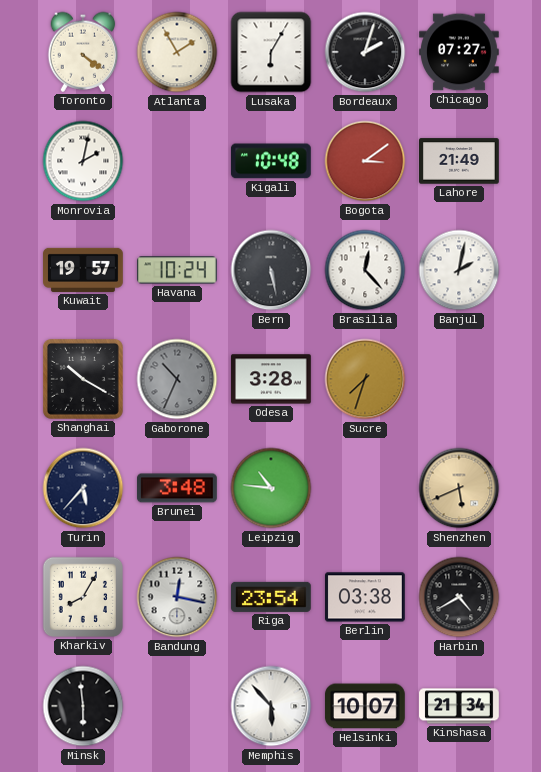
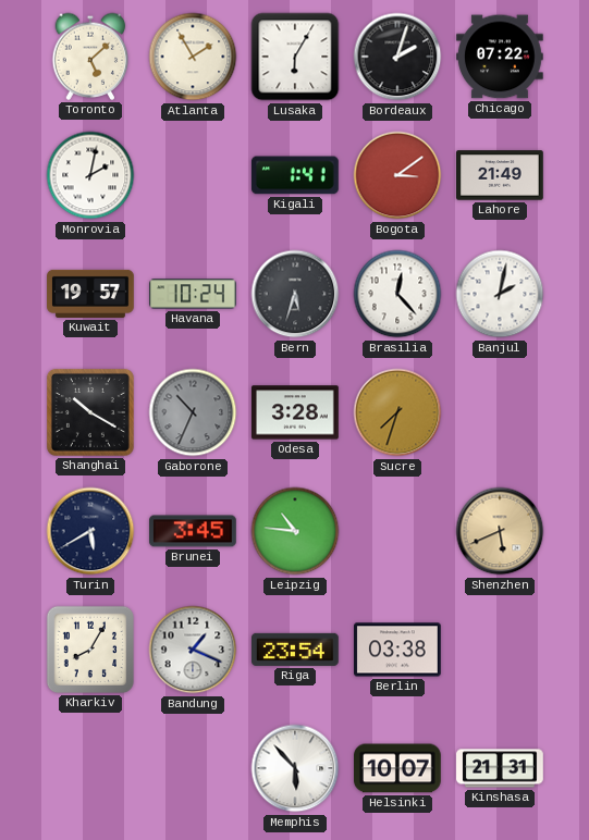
Toronto: 4:21 -> 5:08 (90, 57)
Chicago: 07:27 -> 07:22 (501, 57)
Kigali: 10:48 -> 1:41 (295, 175)
Bern: 5:28 -> 5:33 (295, 294)
Turin: 5:37 -> 5:40 (90, 531)
Brunei: 3:48 -> 3:45 (194, 531)
Bandung: 12:17 -> 1:19 (193, 650)
Harbin: 4:40 -> none (459, 597)
Minsk: 5:59 -> none (83, 706)
Kinshasa: 21:34 -> 21:31 (500, 768)
